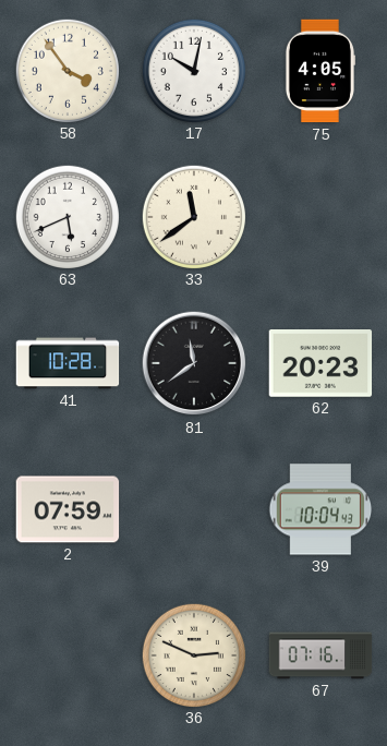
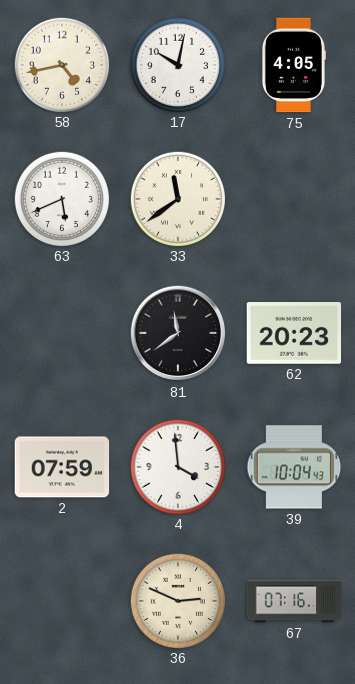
58: 3:54 -> 4:43 (61, 64)
41: 10:28 -> none (68, 363)
4: none -> 3:59 (177, 466)
